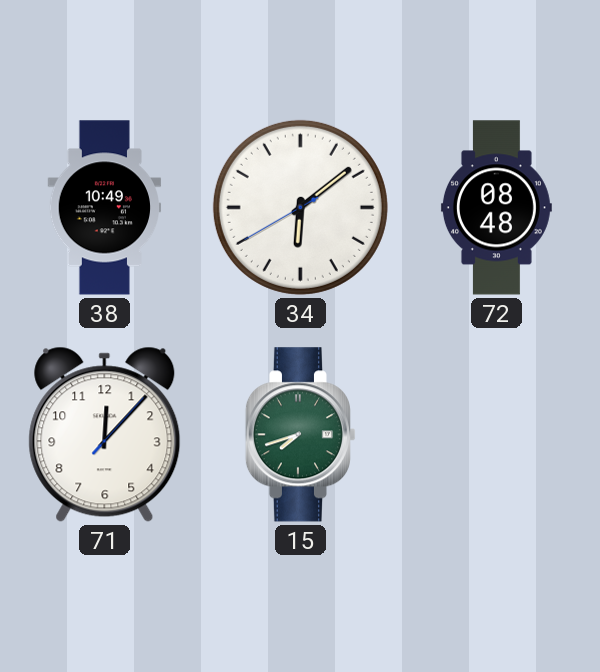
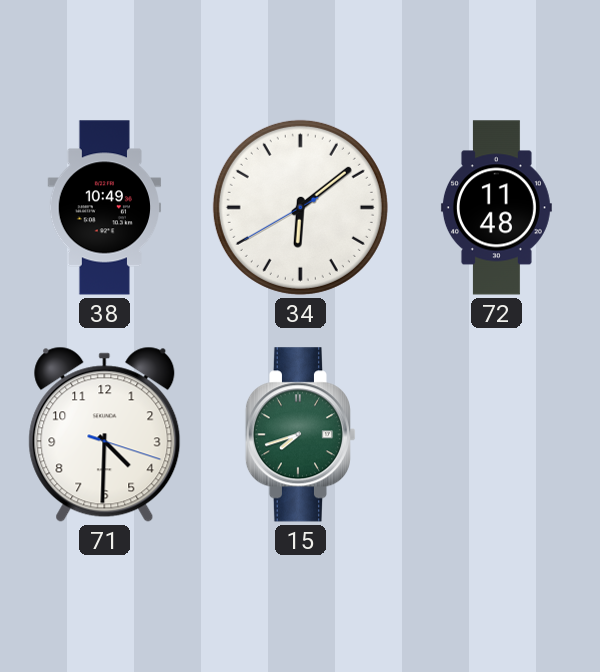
72: 08:48 -> 11:48 (496, 208)
71: 12:07 -> 4:30 (105, 434)
